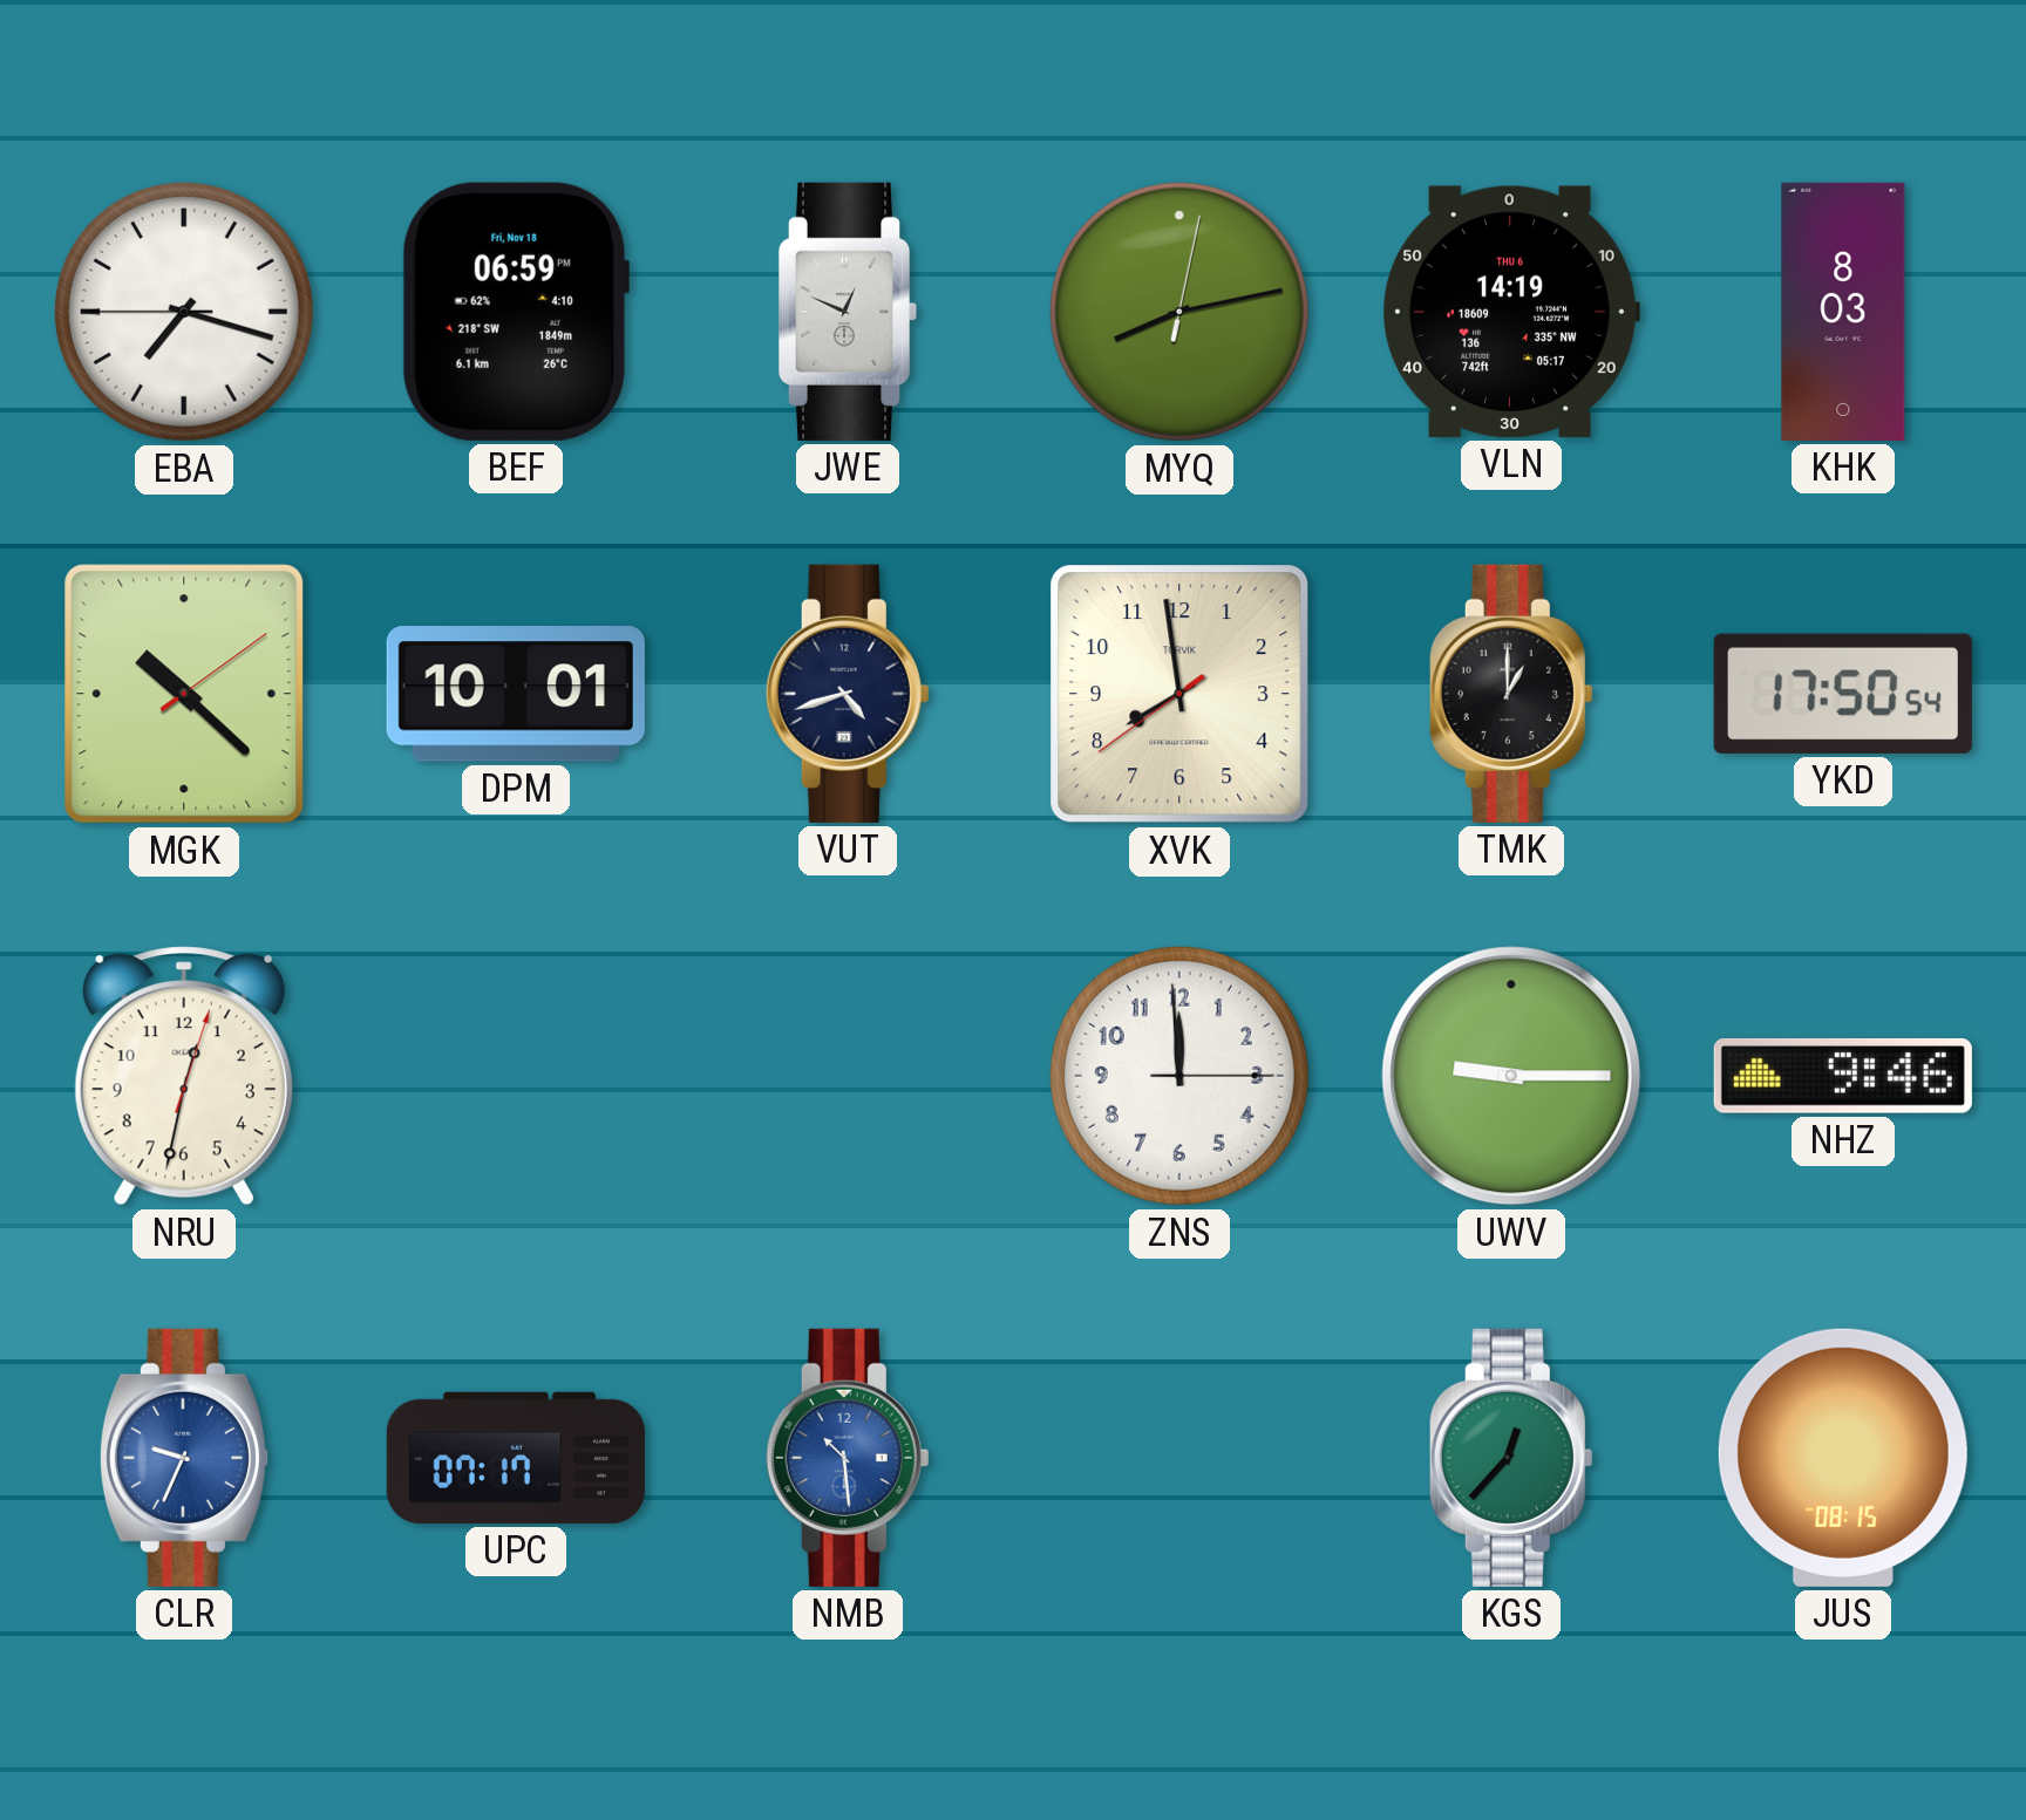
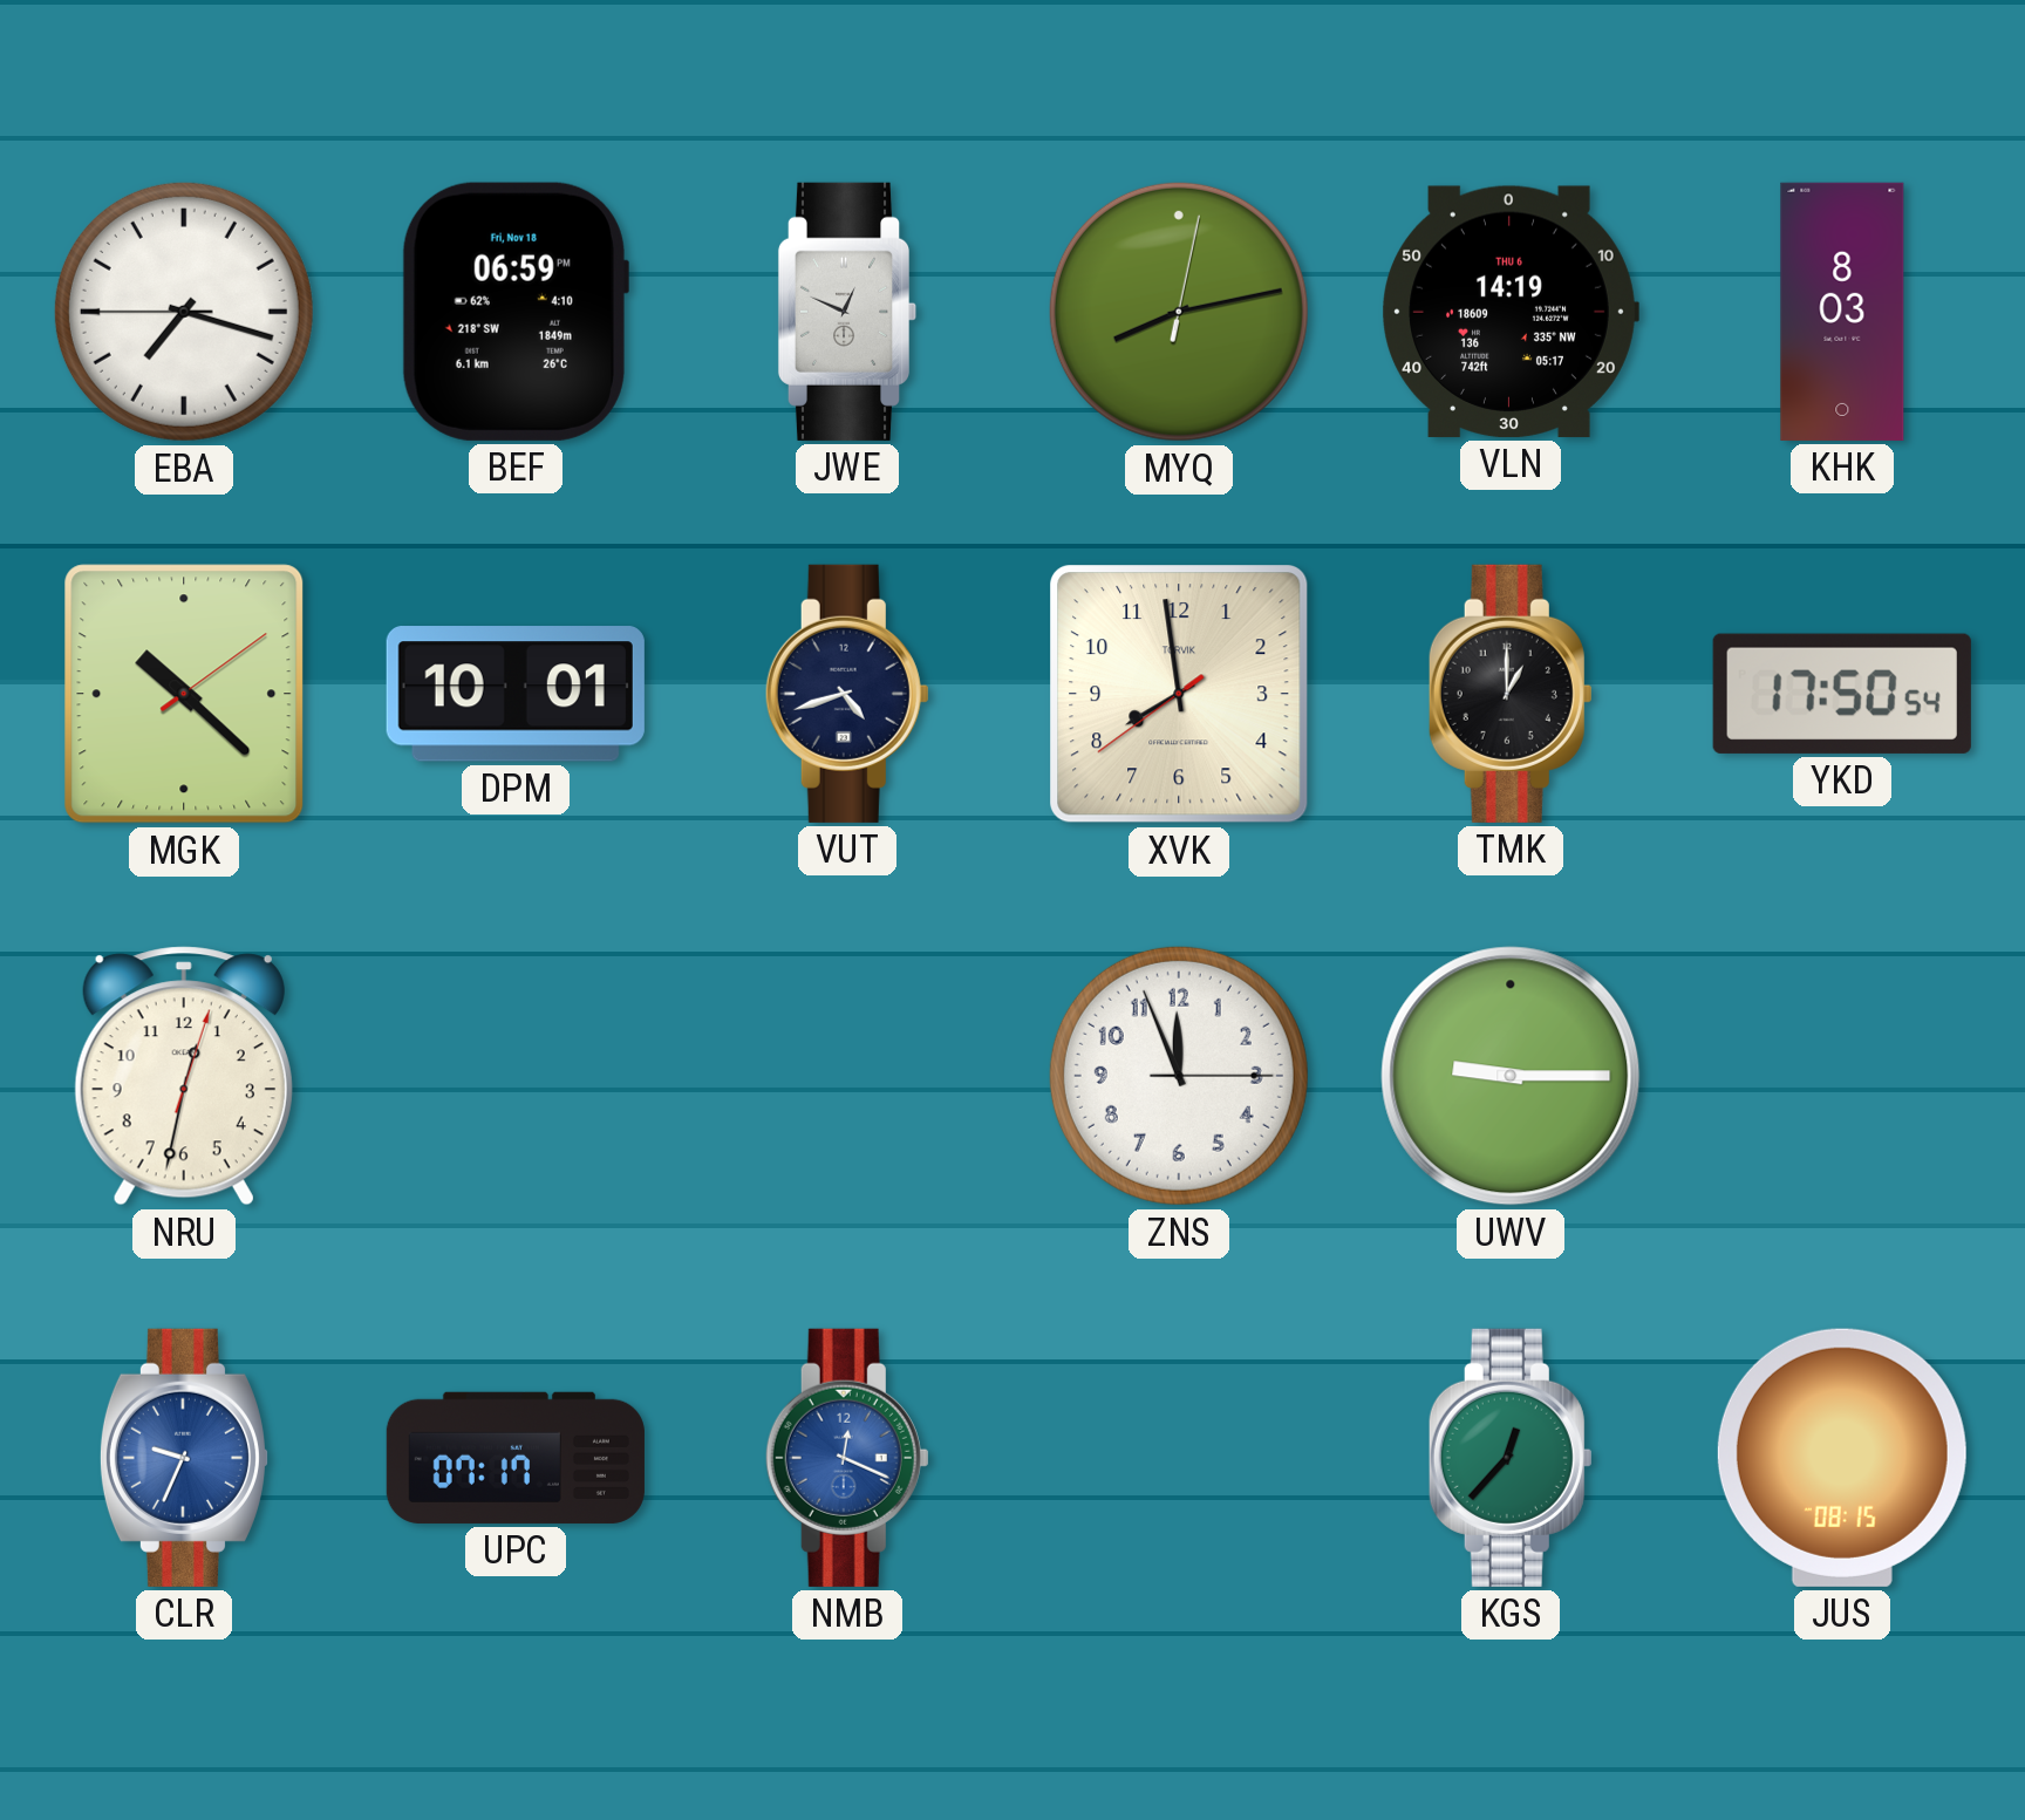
ZNS: 11:59 -> 11:56 (1179, 1076)
NHZ: 9:46 -> none (1843, 1076)
NMB: 10:29 -> 12:19 (847, 1458)
